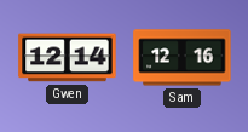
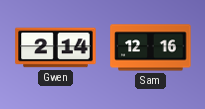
Gwen: 12:14 -> 2:14 (56, 48)
